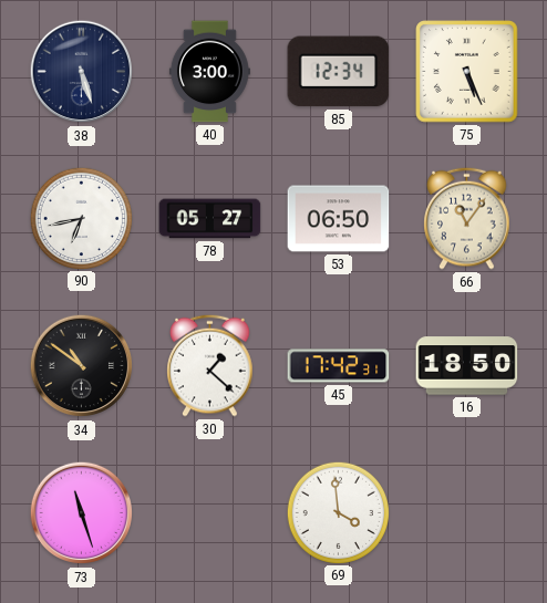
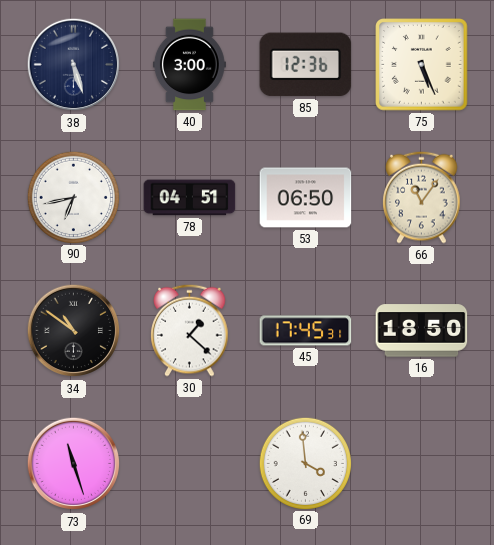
85: 12:34 -> 12:36 (306, 65)
78: 05:27 -> 04:51 (190, 198)
45: 17:42 -> 17:45 (306, 331)
